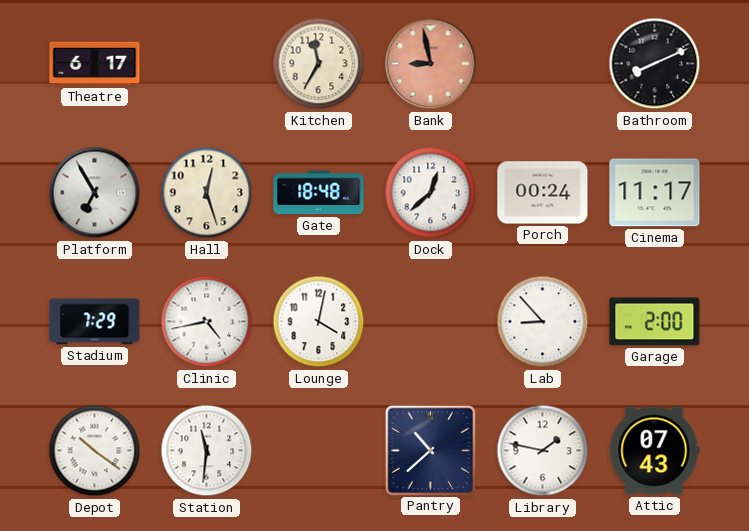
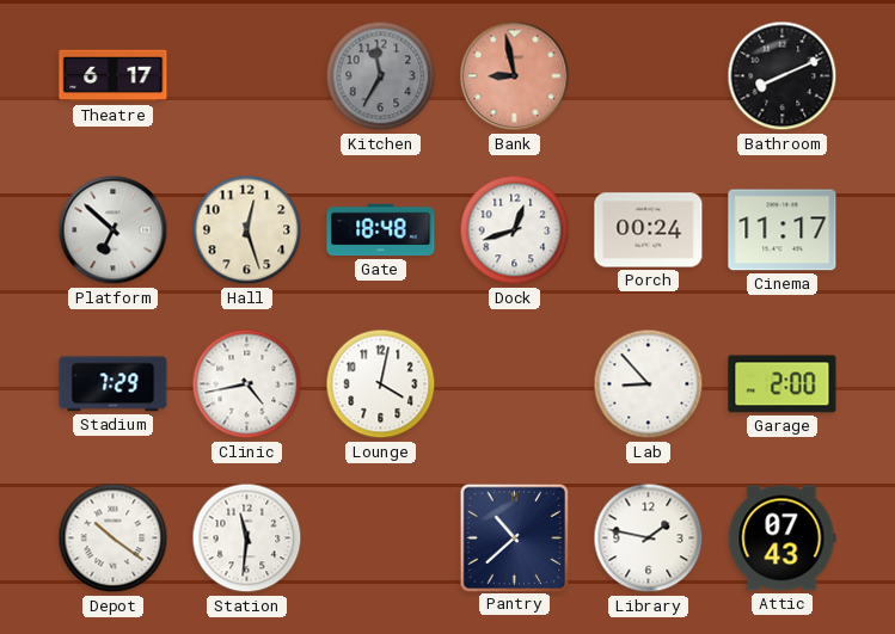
Kitchen dial: cream -> grey (381, 76)
Platform: 6:55 -> 6:52 (114, 230)
Dock: 12:38 -> 12:42 (515, 230)
